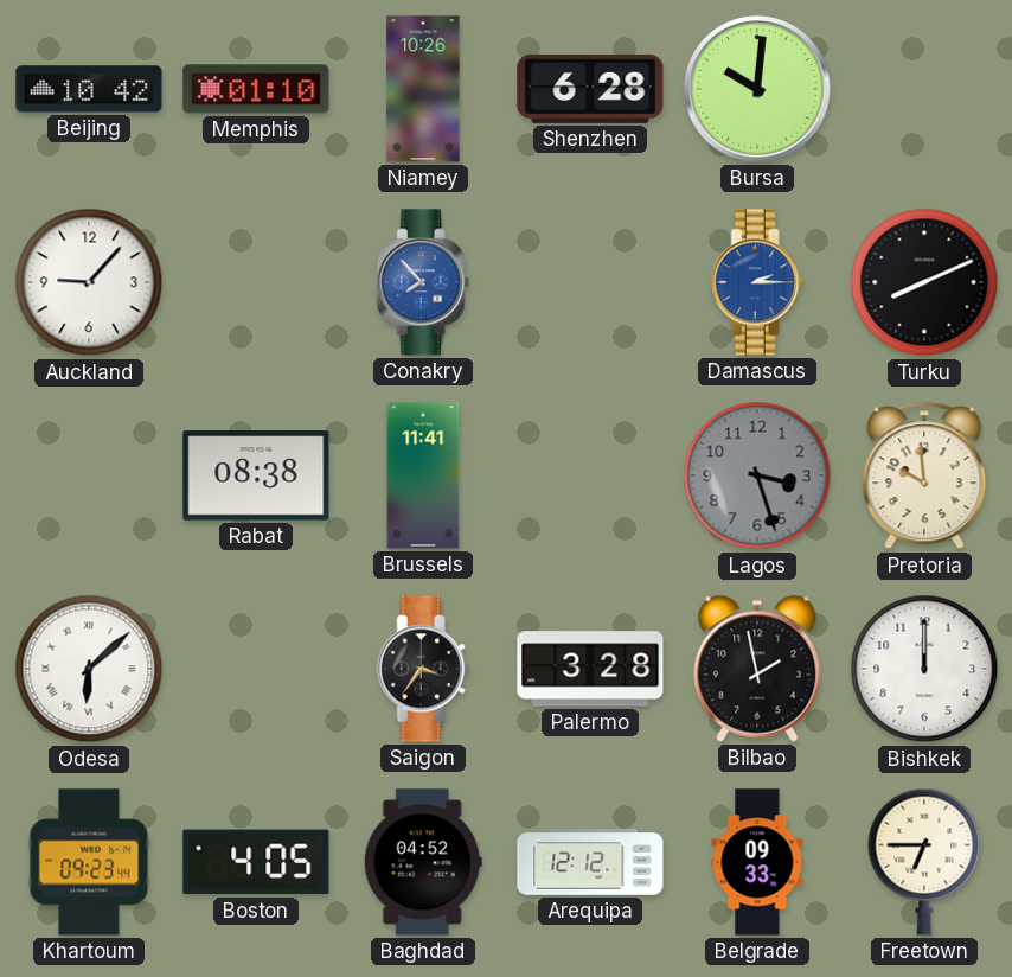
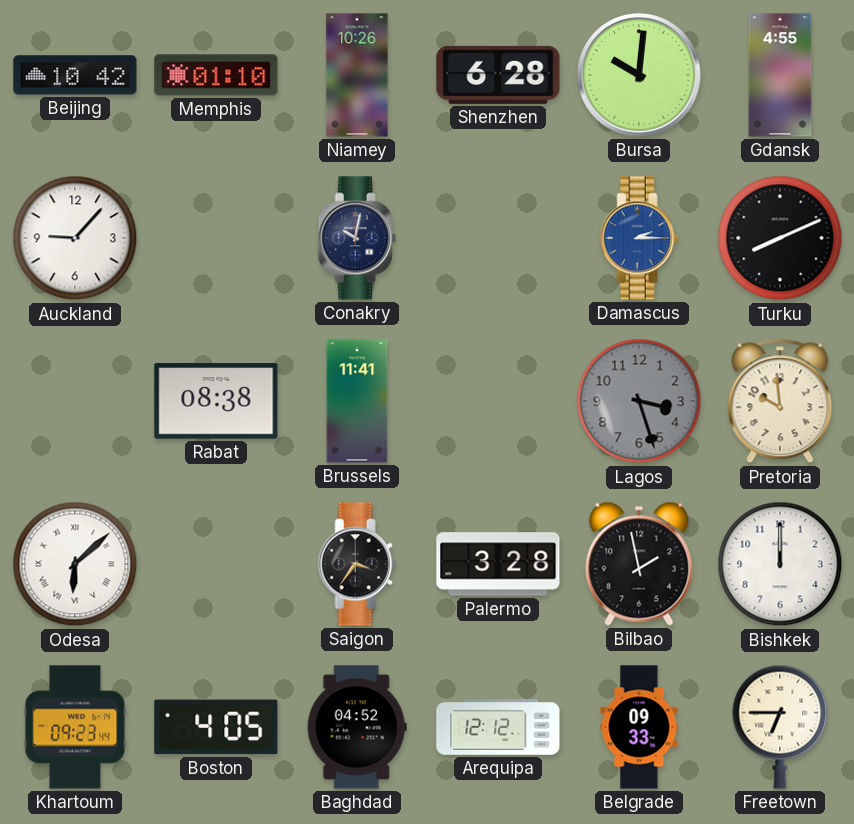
Gdansk: none -> 4:55 (780, 75)
Conakry: 7:53 -> 10:02 (357, 238)
Conakry dial: blue -> navy (357, 238)
